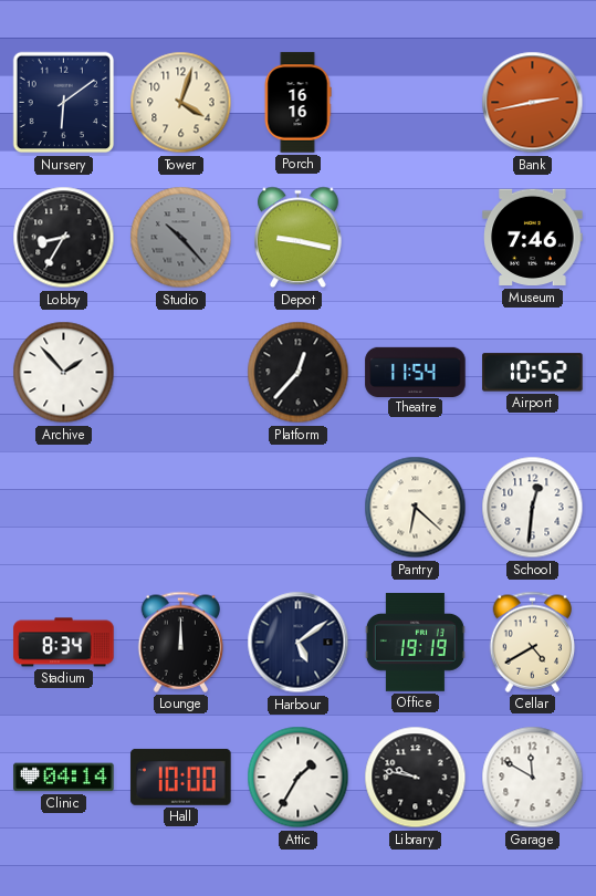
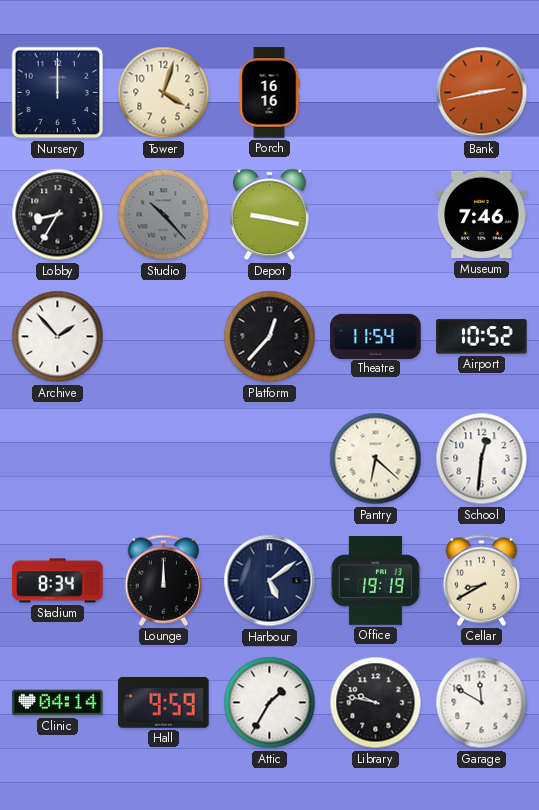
Nursery: 6:09 -> 12:00 (58, 93)
Cellar: 4:40 -> 8:40 (482, 580)
Hall: 10:00 -> 9:59 (164, 702)
